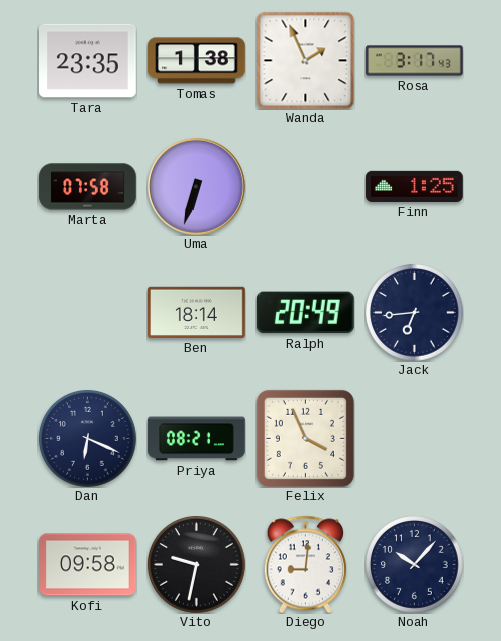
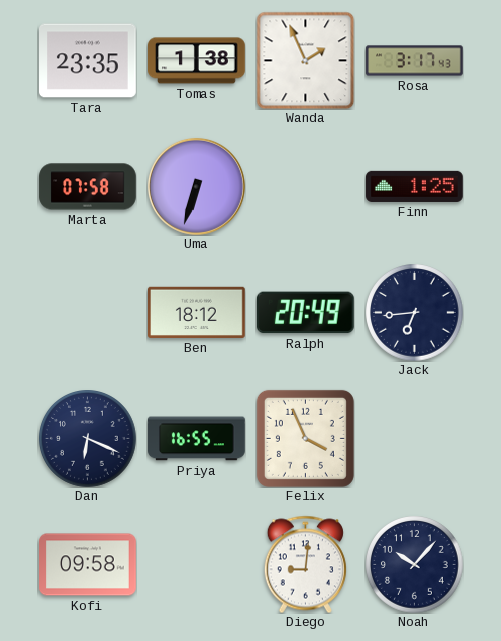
Ben: 18:14 -> 18:12 (197, 312)
Priya: 08:21 -> 16:55 (197, 439)
Vito: 9:32 -> none (197, 565)
